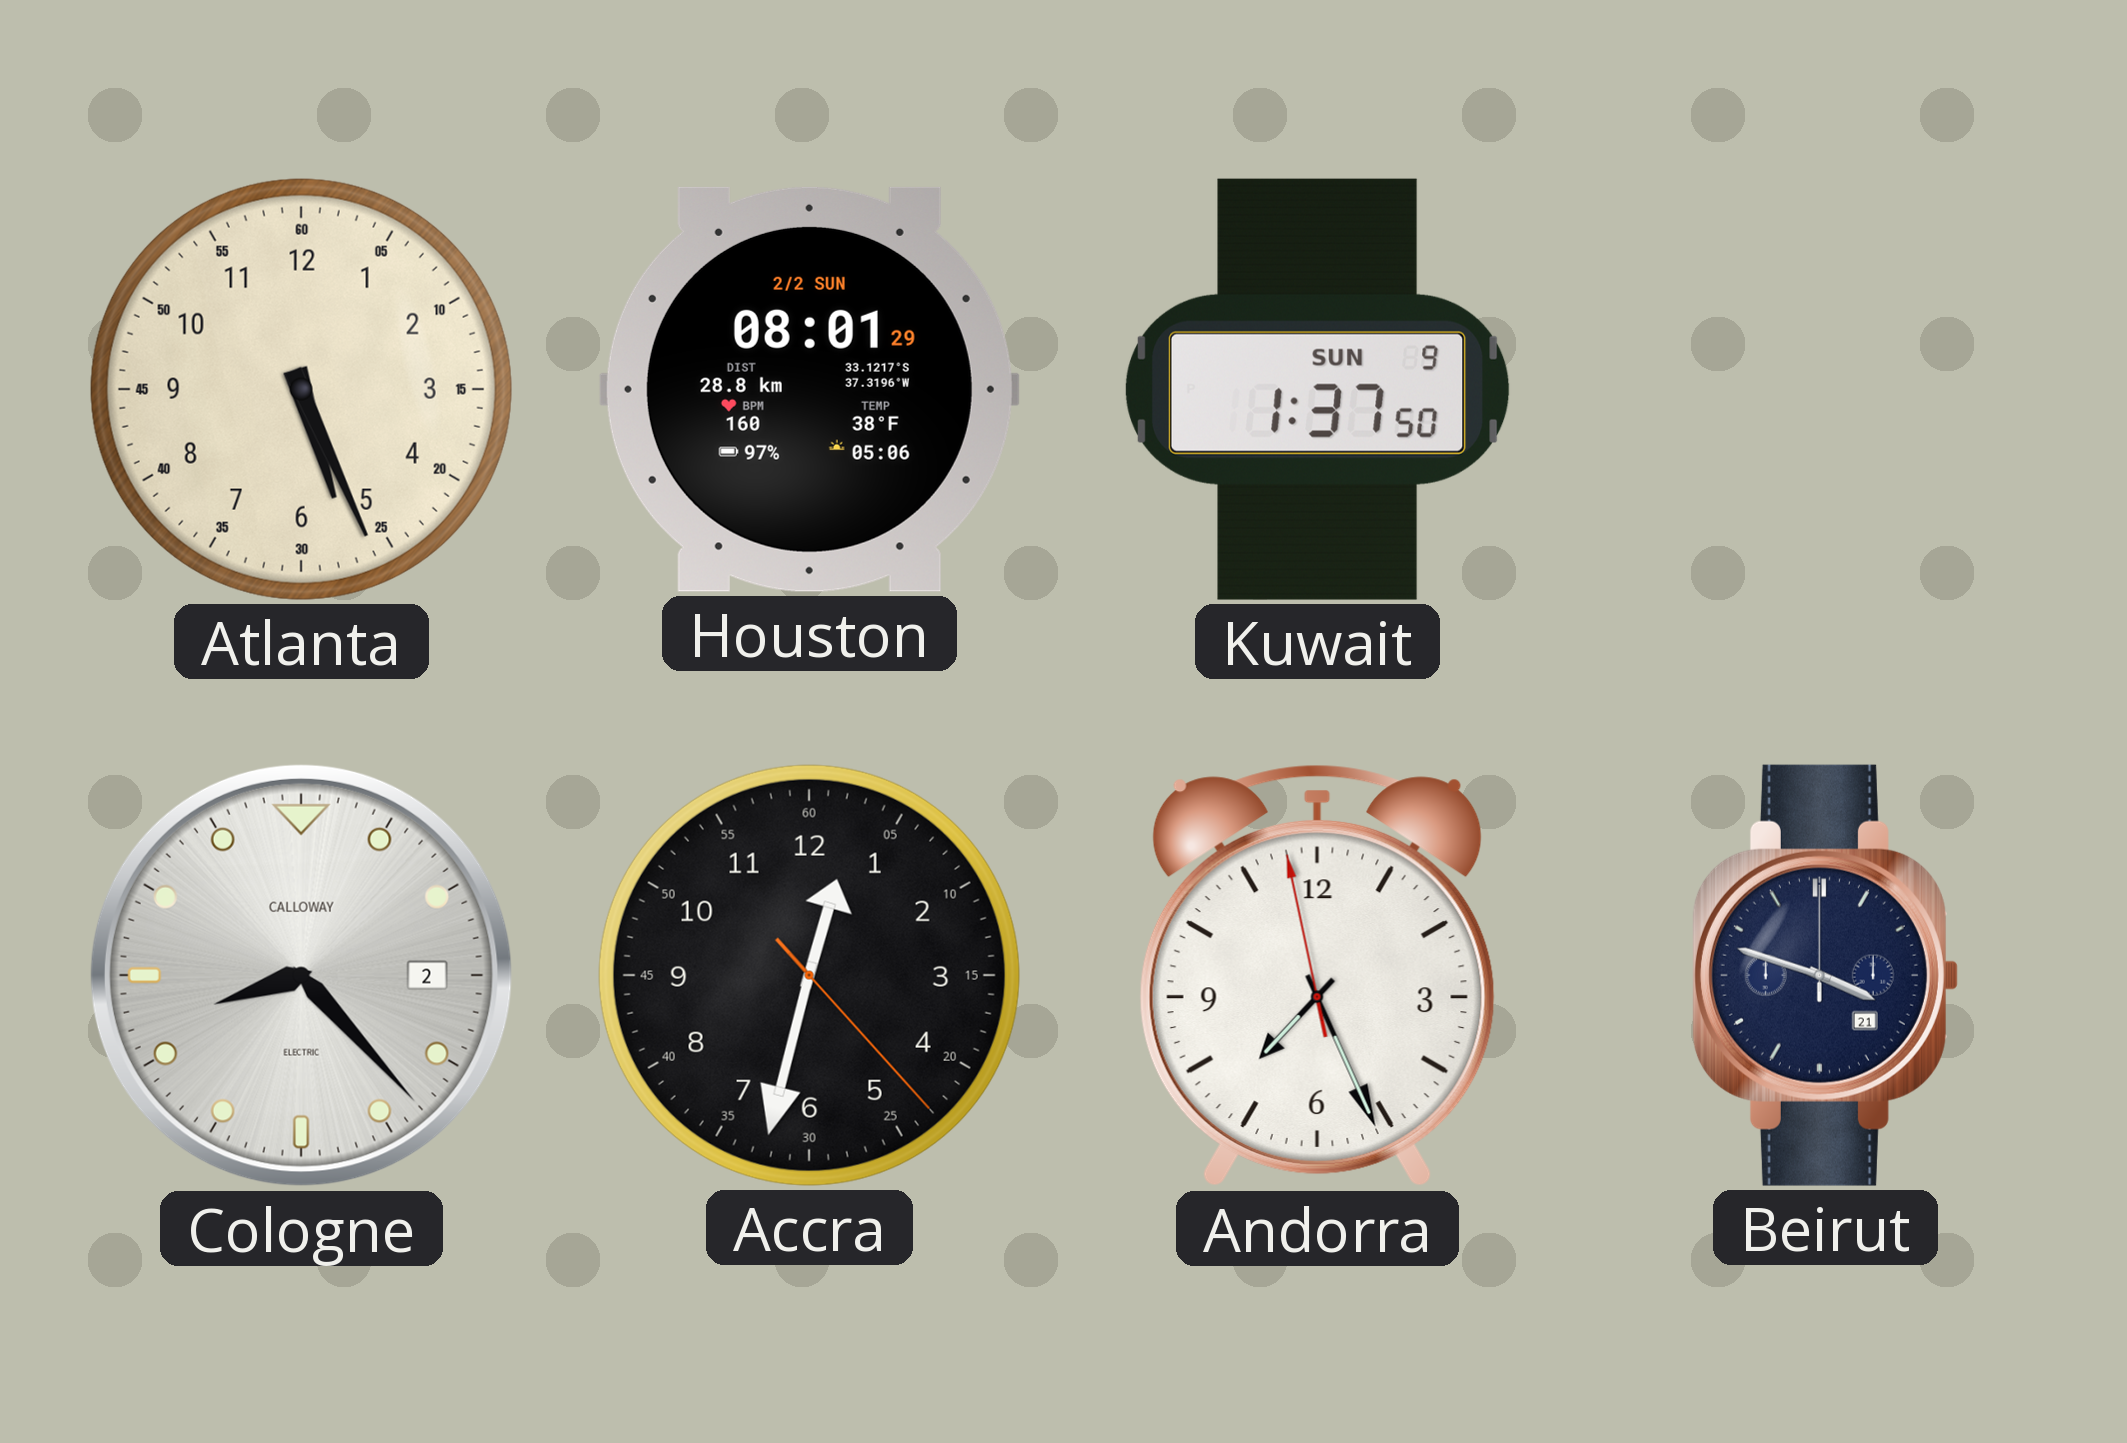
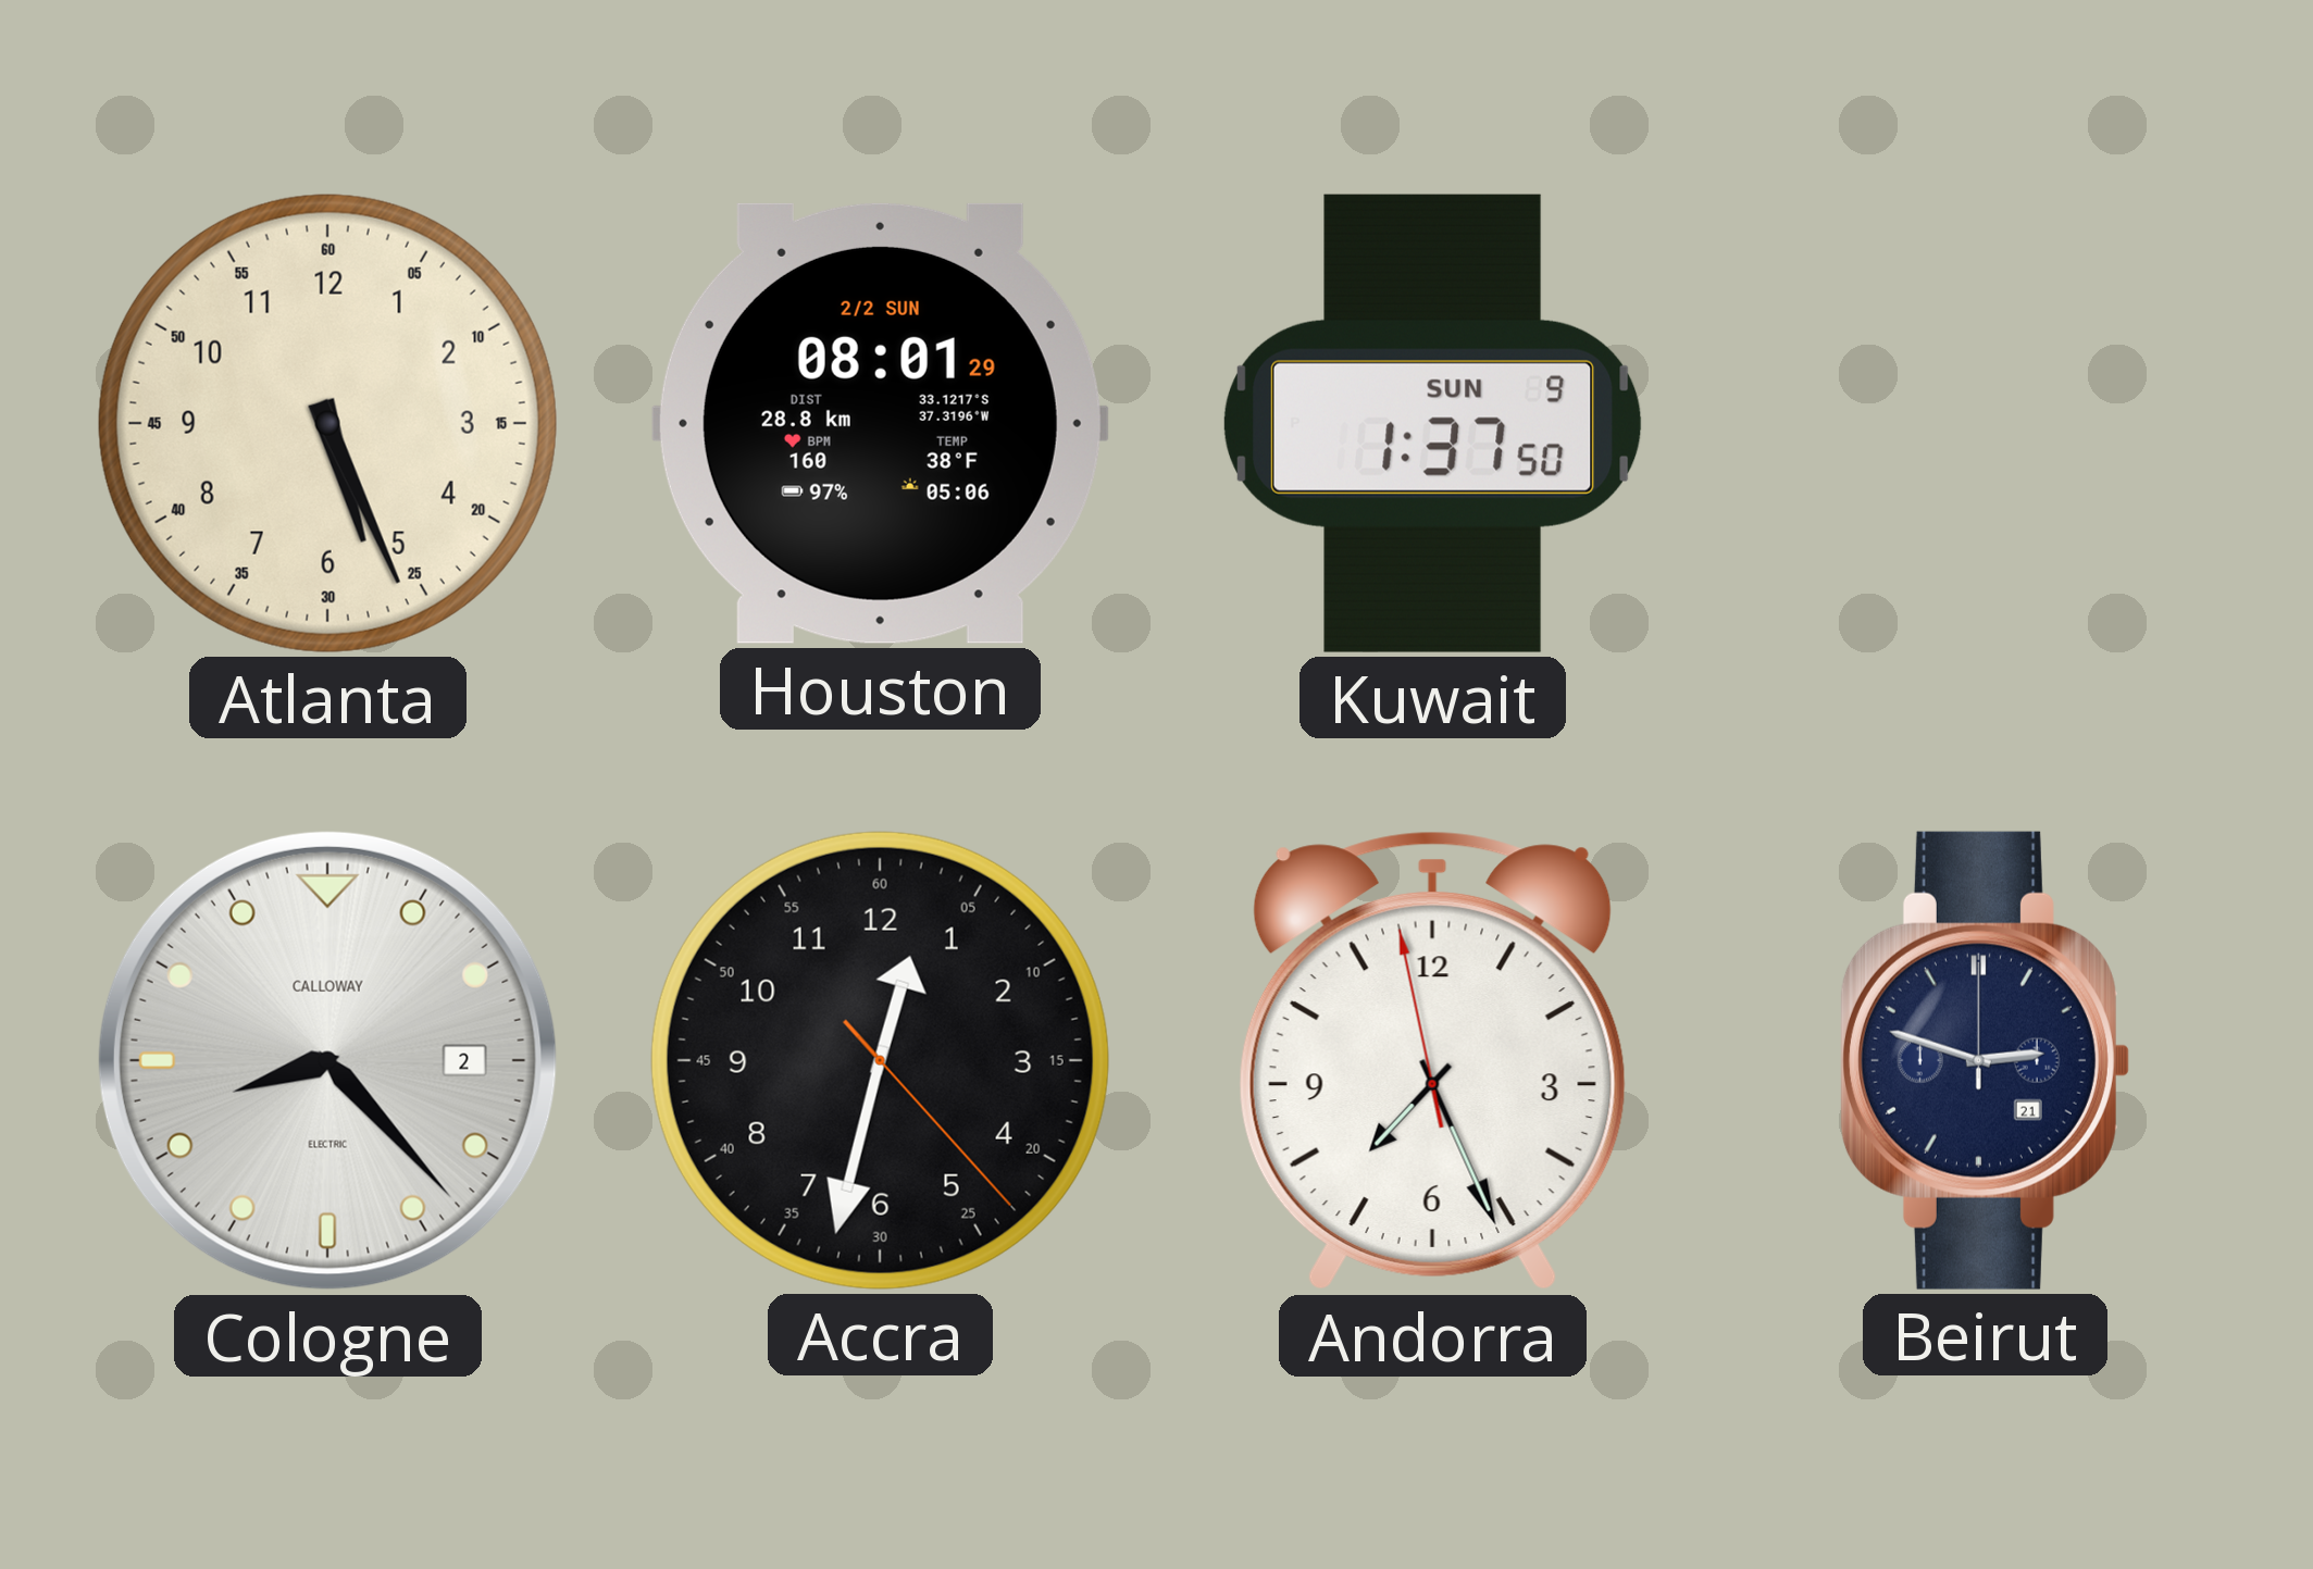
Beirut: 3:48 -> 2:48 (1985, 1060)
